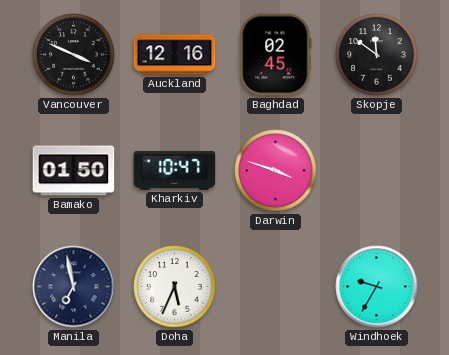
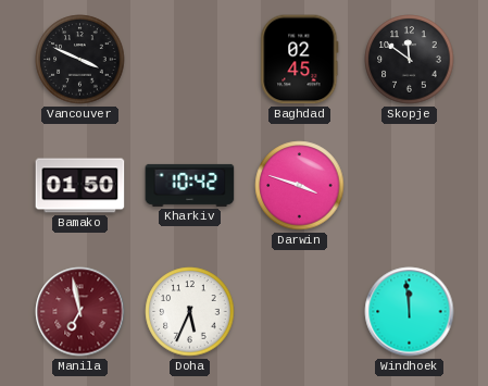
Auckland: 12:16 -> none (175, 55)
Kharkiv: 10:47 -> 10:42 (190, 185)
Manila dial: navy -> burgundy (80, 312)
Windhoek: 9:35 -> 11:59 (410, 312)
